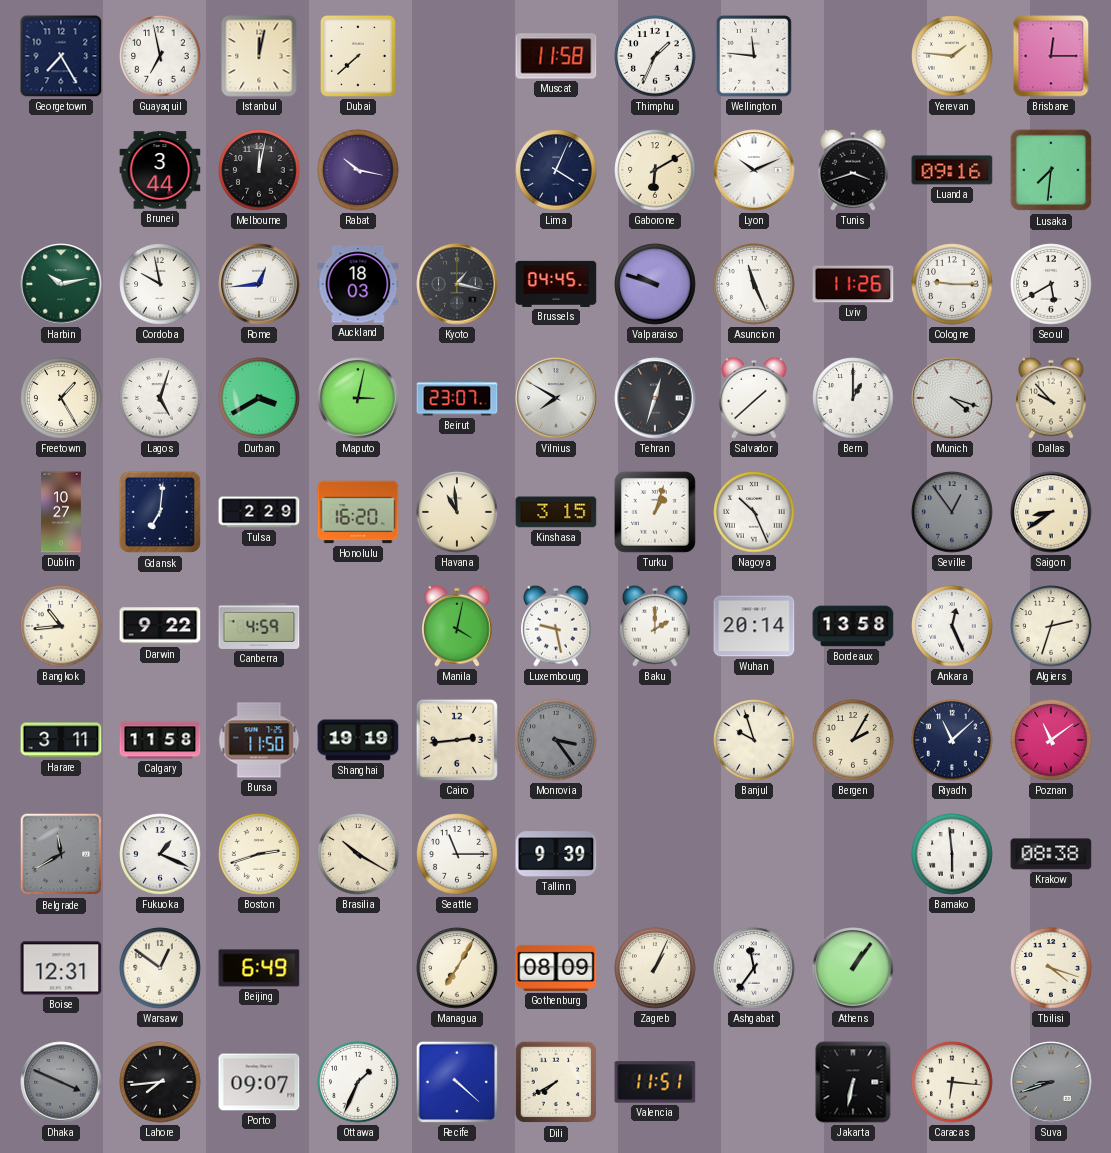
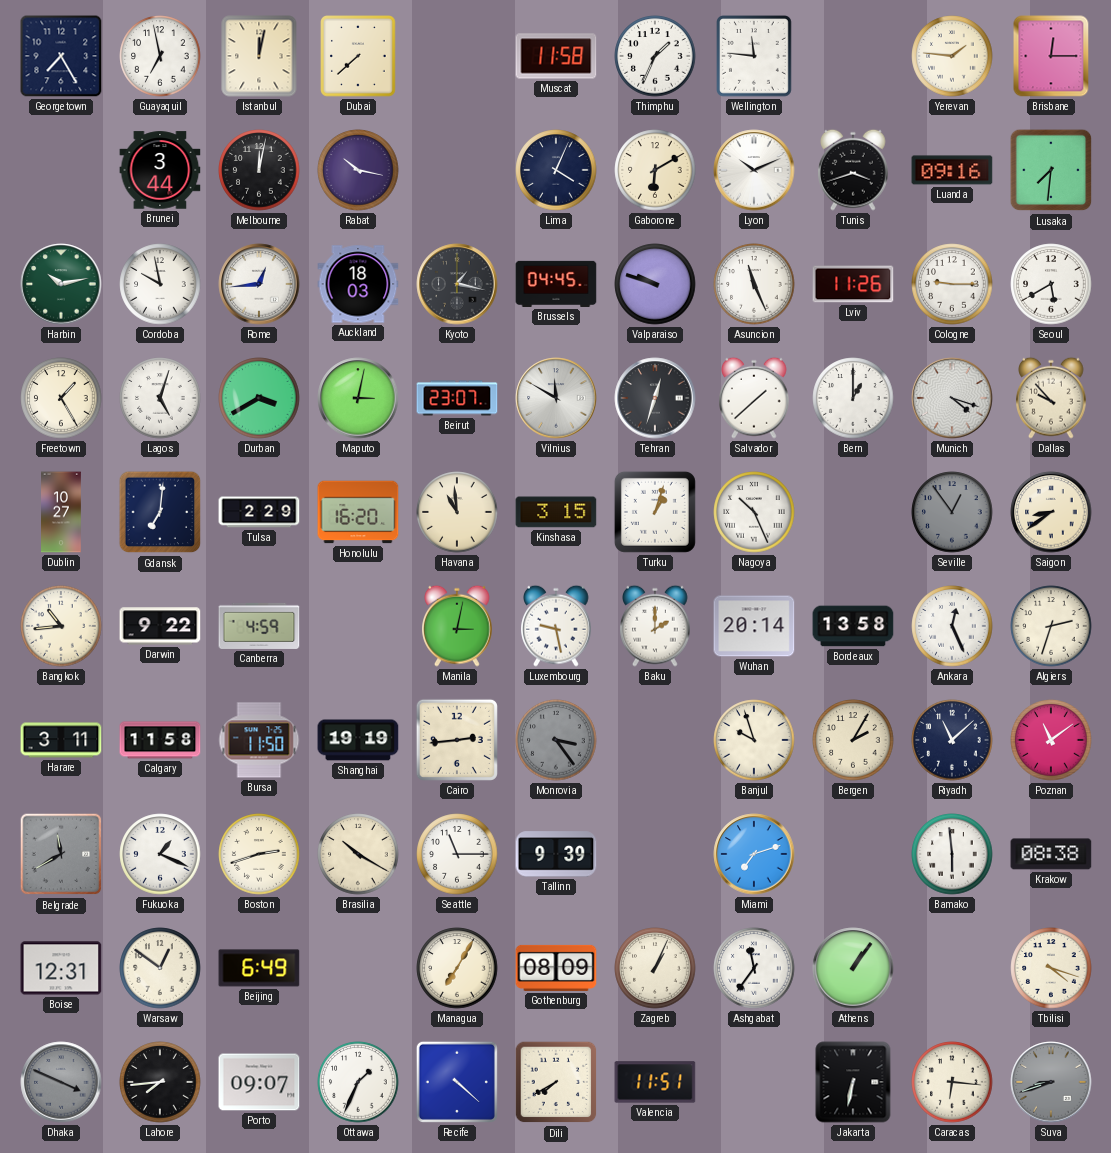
Vilnius: 7:50 -> 11:50 (556, 398)
Manila: 4:02 -> 3:02 (457, 626)
Miami: none -> 7:12 (754, 854)
